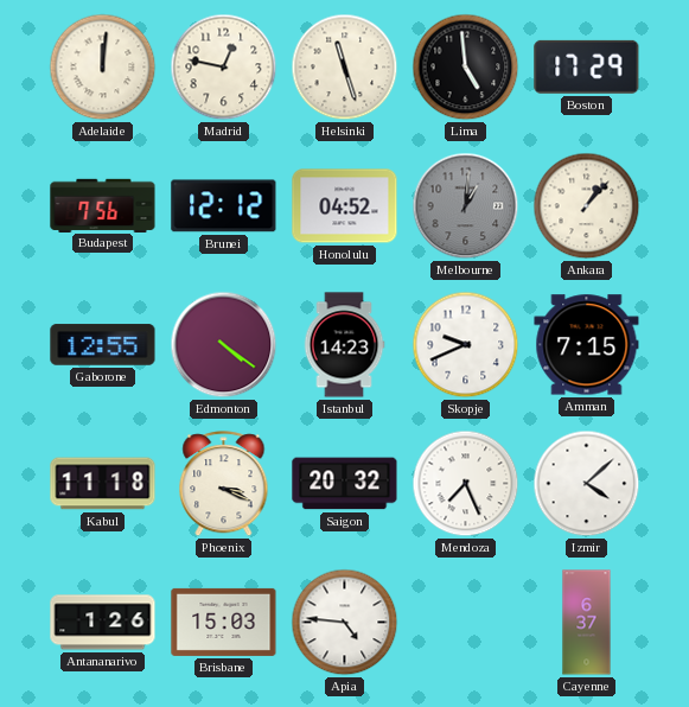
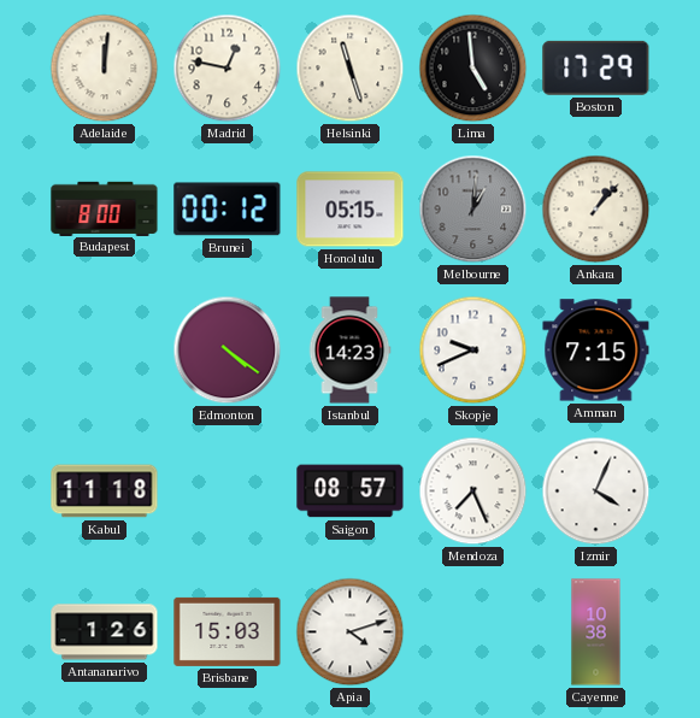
Budapest: 7:56 -> 8:00 (105, 208)
Brunei: 12:12 -> 00:12 (228, 210)
Honolulu: 04:52 -> 05:15 (351, 210)
Gaborone: 12:55 -> none (103, 345)
Phoenix: 3:19 -> none (224, 484)
Saigon: 20:32 -> 08:57 (351, 492)
Izmir: 4:08 -> 4:04 (596, 492)
Apia: 4:46 -> 4:12 (351, 632)
Cayenne: 6:37 -> 10:38 (596, 632)
